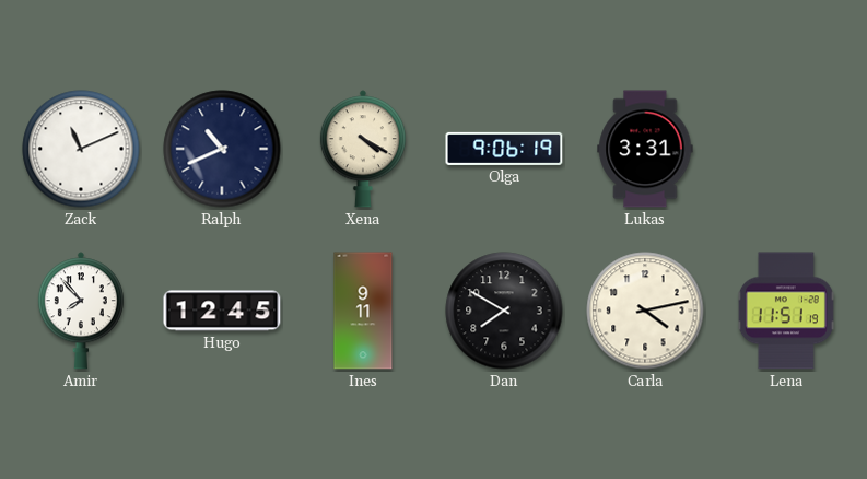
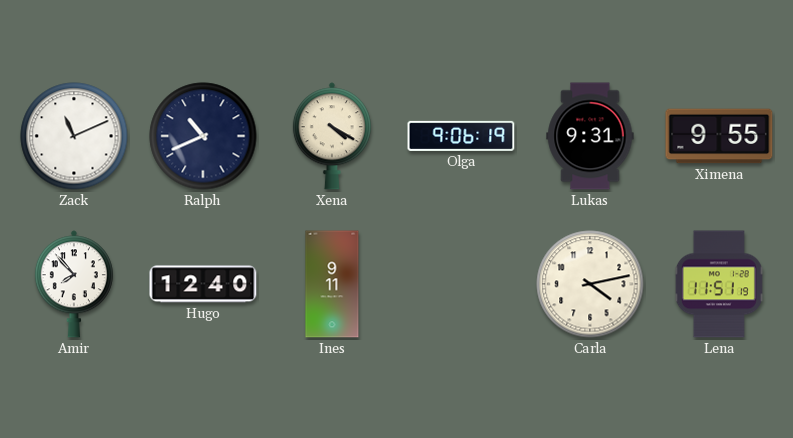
Lukas: 3:31 -> 9:31 (590, 136)
Ximena: none -> 9:55 (719, 136)
Hugo: 12:45 -> 12:40 (203, 284)
Dan: 7:50 -> none (504, 311)
